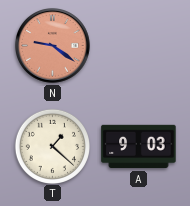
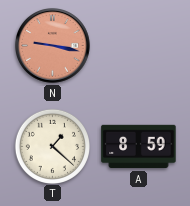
N: 9:21 -> 9:17 (53, 46)
A: 9:03 -> 8:59 (139, 147)
